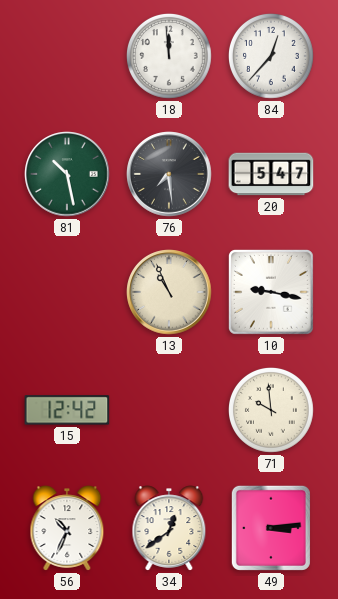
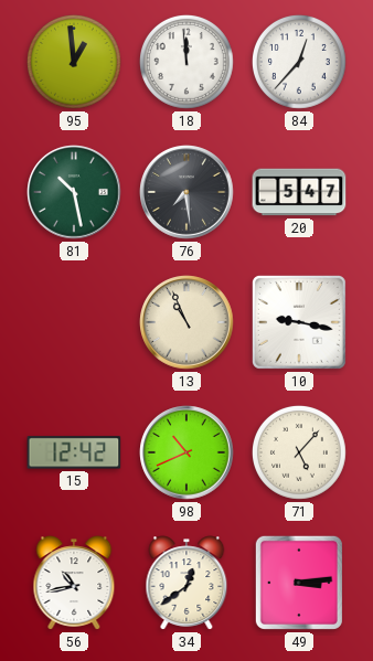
95: none -> 12:59 (75, 63)
98: none -> 10:41 (186, 452)
71: 9:59 -> 5:07 (300, 454)
56: 10:34 -> 10:43 (74, 583)
